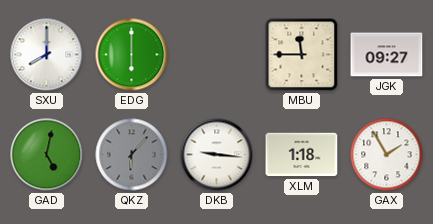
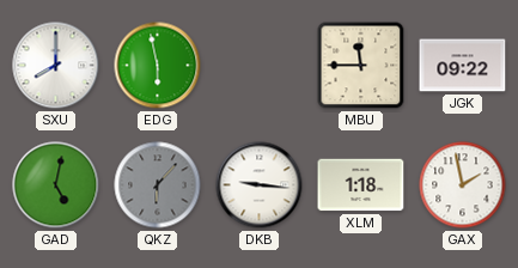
EDG: 6:00 -> 5:58 (158, 66)
JGK: 09:27 -> 09:22 (463, 66)
GAX: 1:55 -> 1:58 (463, 185)
